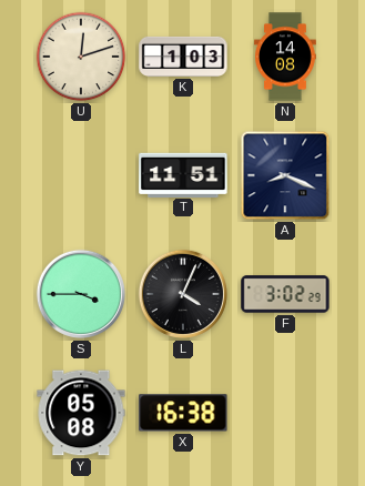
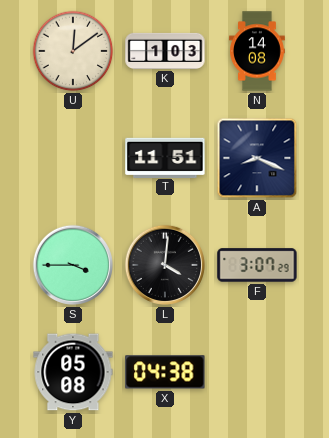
U: 12:12 -> 12:09 (73, 51)
L: 4:04 -> 4:01 (165, 265)
F: 3:02 -> 3:07 (257, 265)
X: 16:38 -> 04:38 (165, 372)
